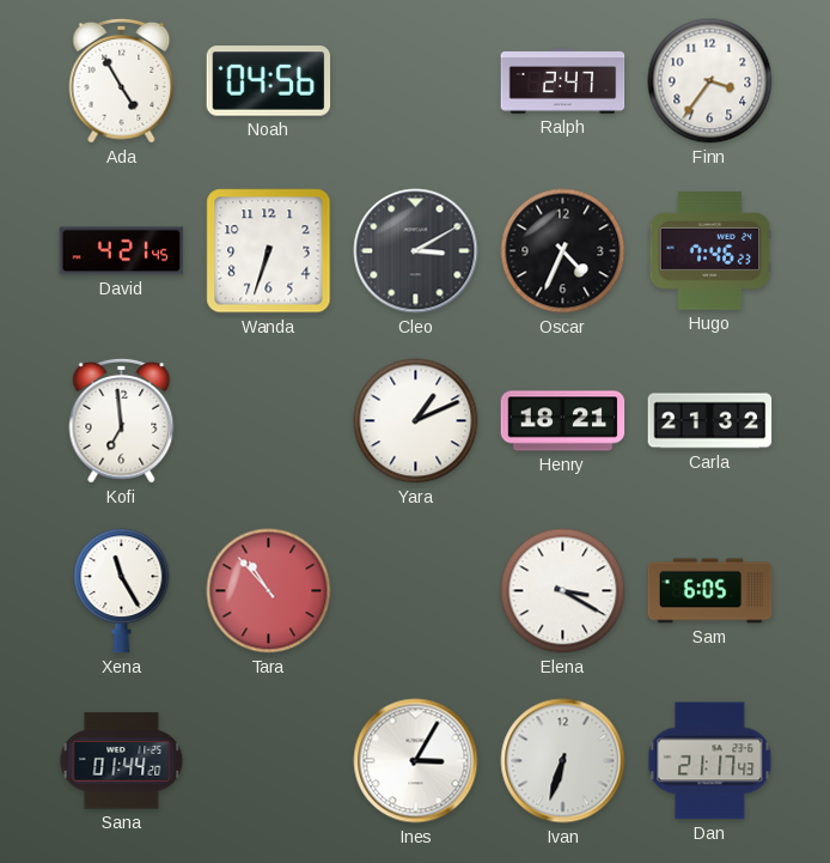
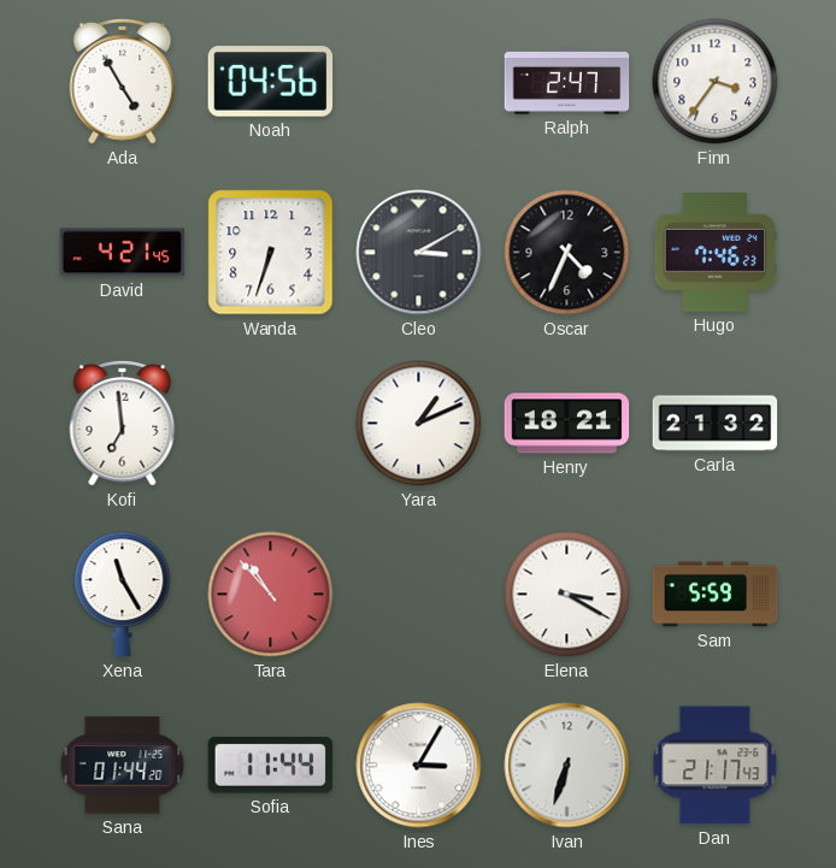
Sam: 6:05 -> 5:59 (716, 595)
Sofia: none -> 11:44 (271, 766)
